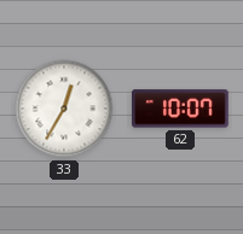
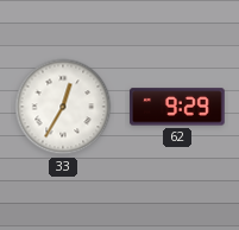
62: 10:07 -> 9:29 (178, 107)
